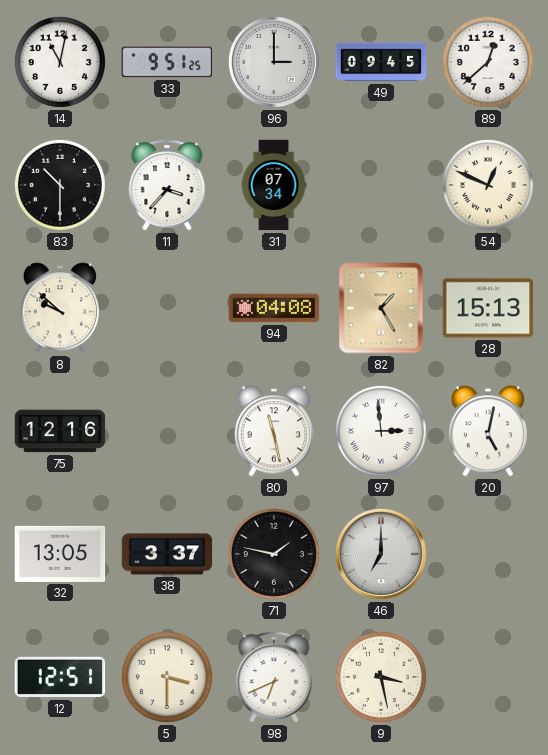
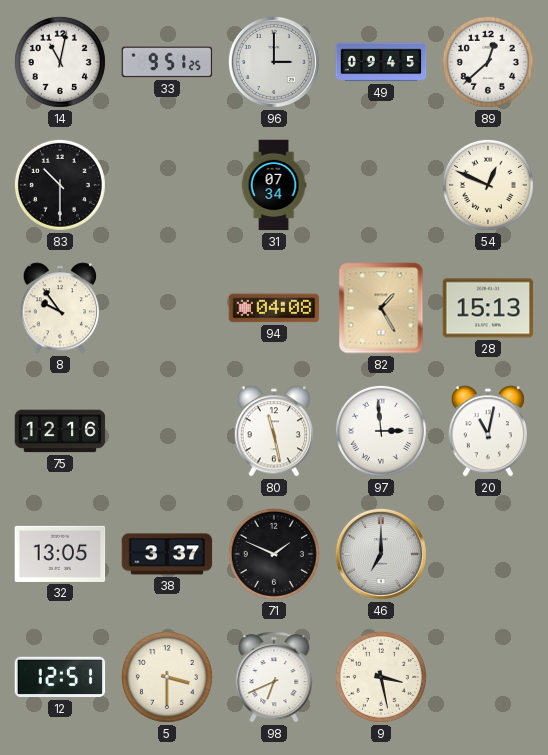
11: 3:37 -> none (167, 185)
8: 9:52 -> 9:54 (60, 308)
20: 5:02 -> 11:02 (488, 431)
71: 1:47 -> 1:49 (274, 554)
